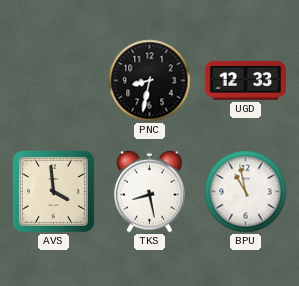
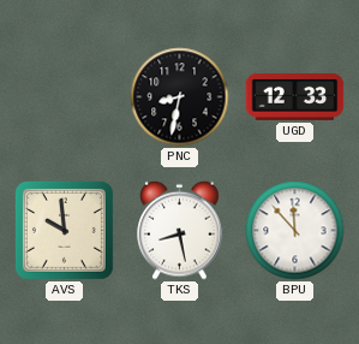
AVS: 3:59 -> 9:59 (64, 230)
BPU: 10:58 -> 11:53 (295, 231)
